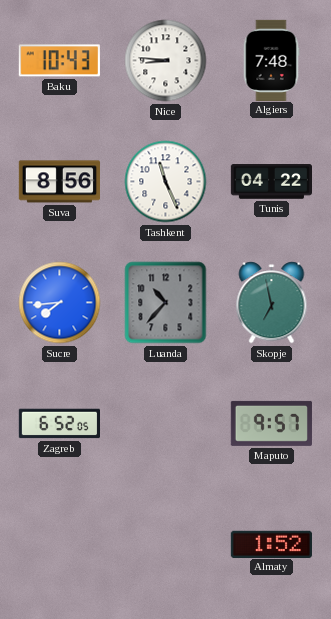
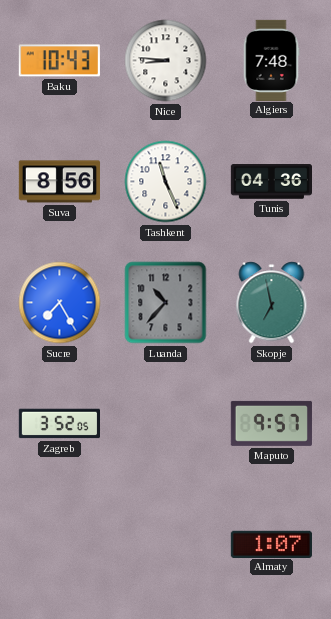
Tunis: 04:22 -> 04:36 (271, 182)
Sucre: 7:44 -> 7:25 (60, 303)
Zagreb: 6:52 -> 3:52 (59, 424)
Almaty: 1:52 -> 1:07 (271, 544)
